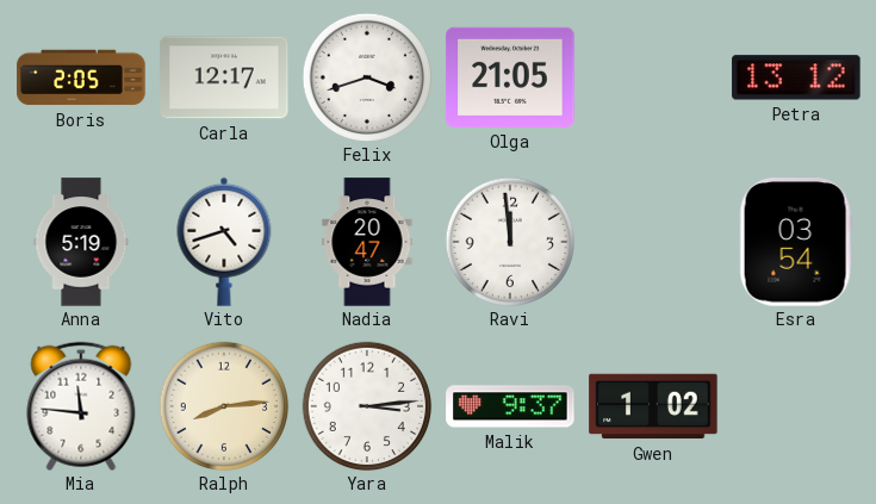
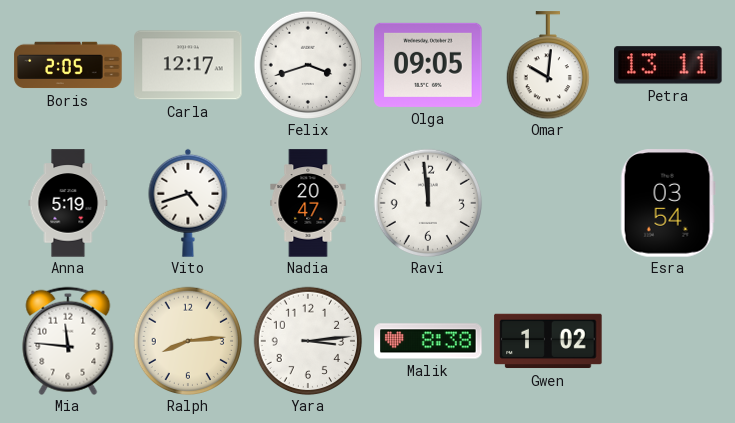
Olga: 21:05 -> 09:05 (428, 65)
Omar: none -> 10:01 (547, 65)
Petra: 13:12 -> 13:11 (668, 65)
Malik: 9:37 -> 8:38 (428, 341)
